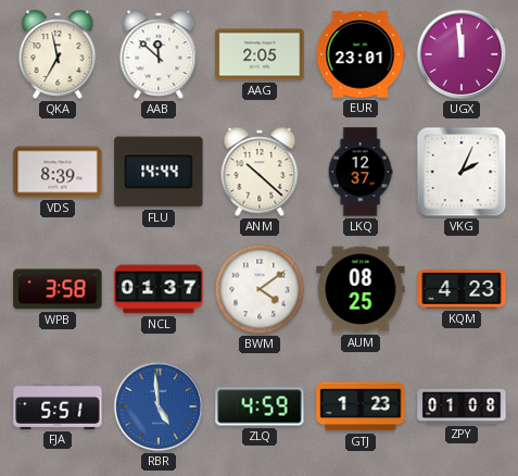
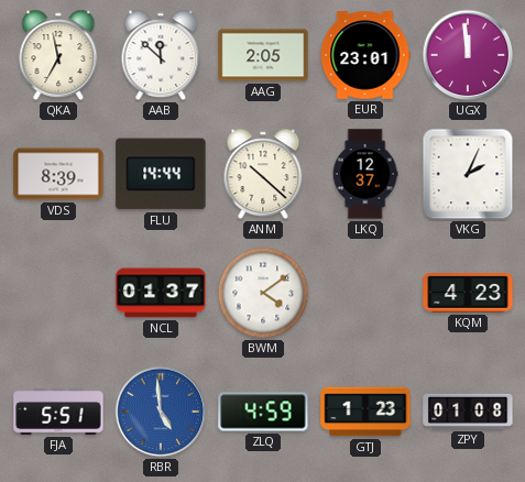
WPB: 3:58 -> none (58, 289)
AUM: 08:25 -> none (361, 289)
